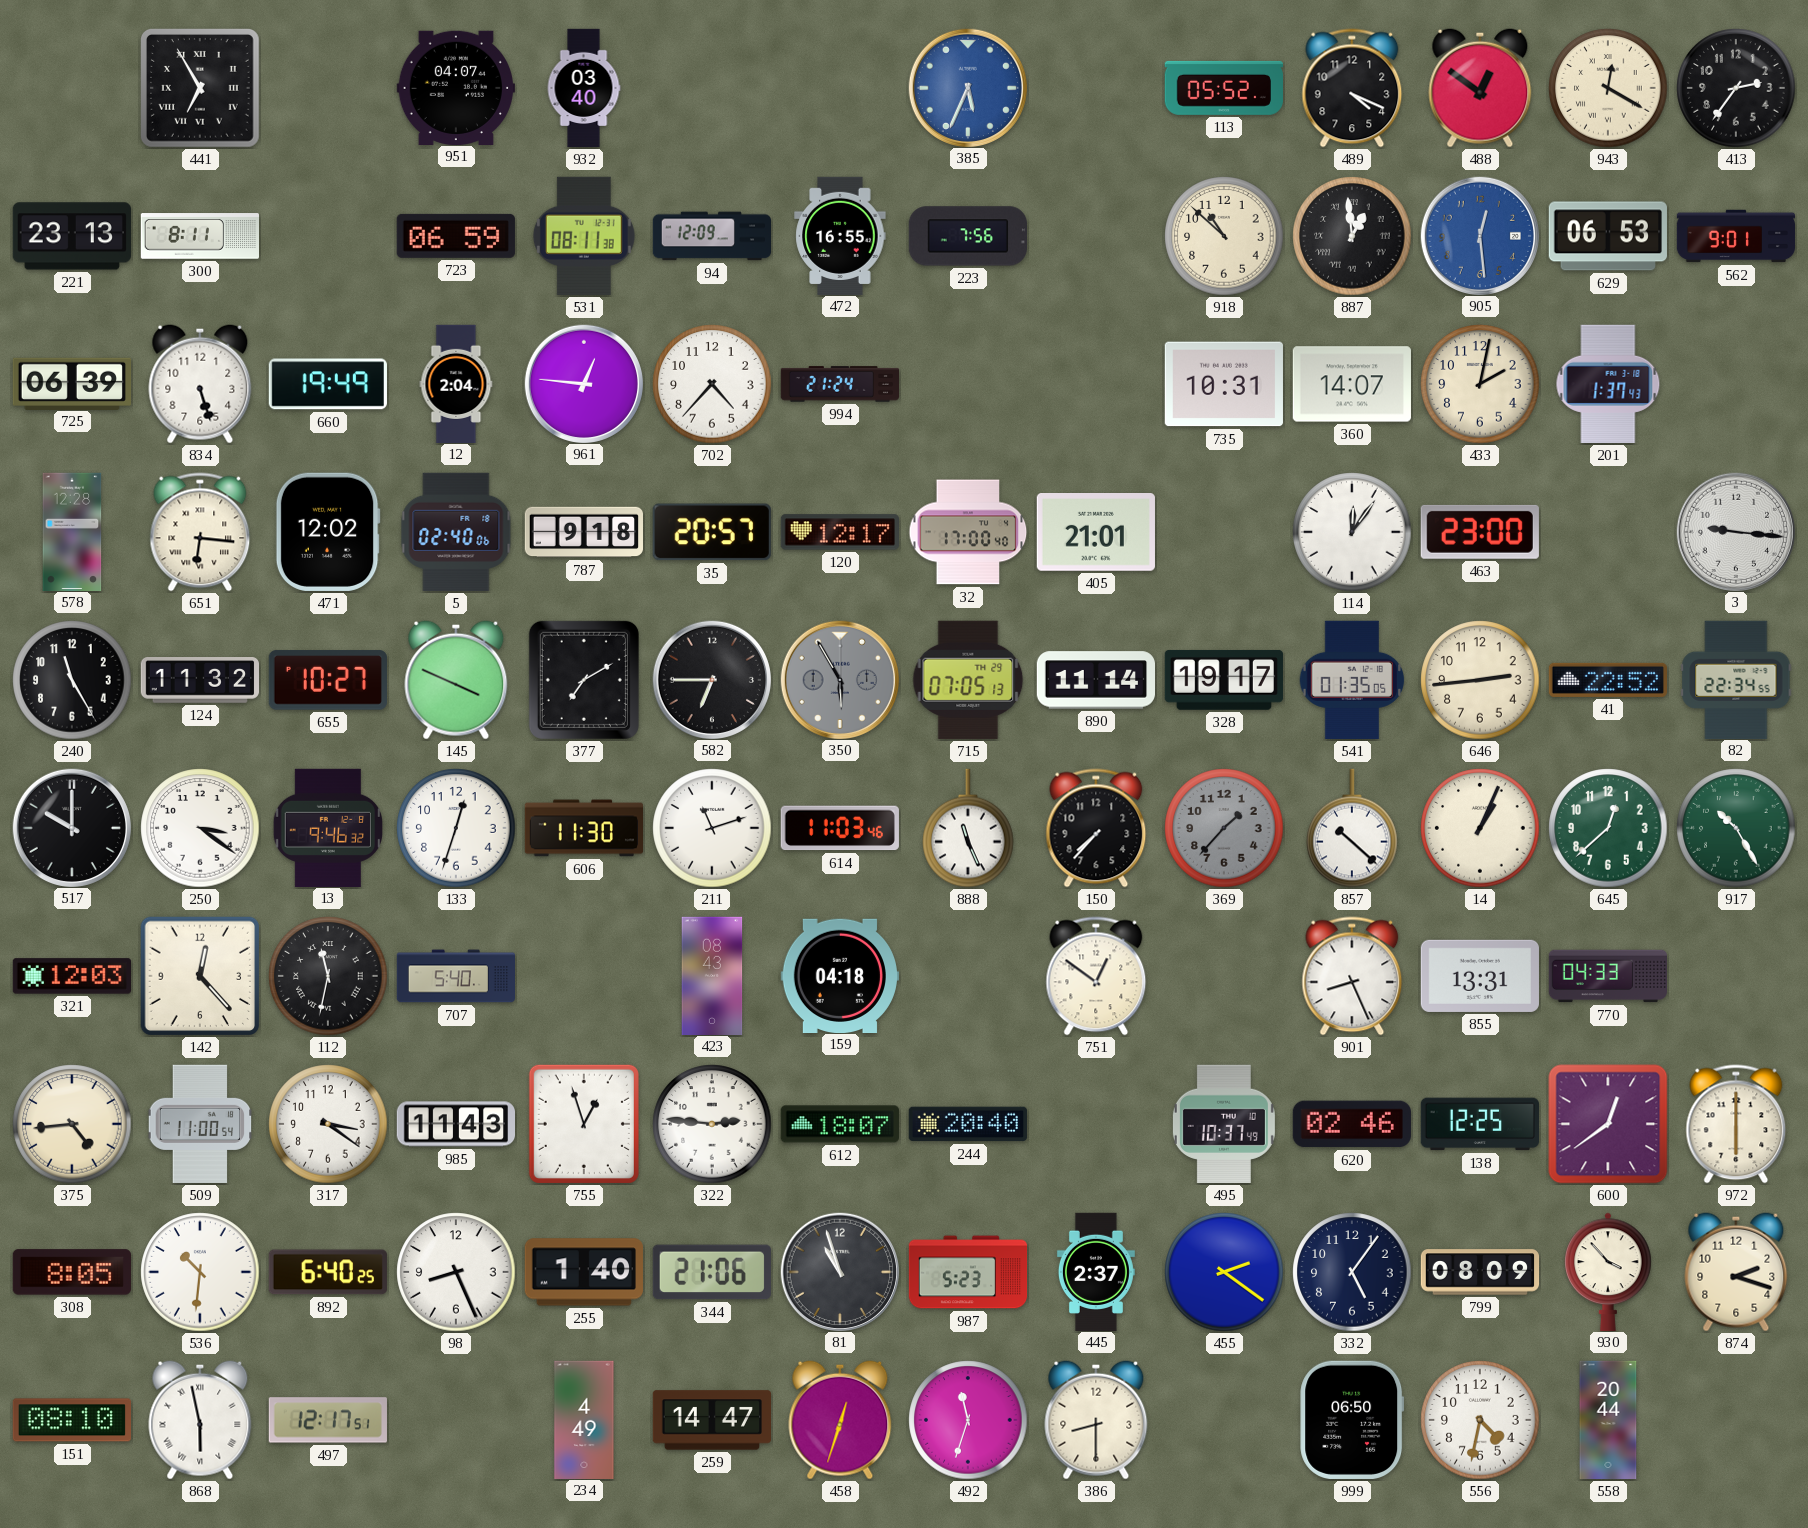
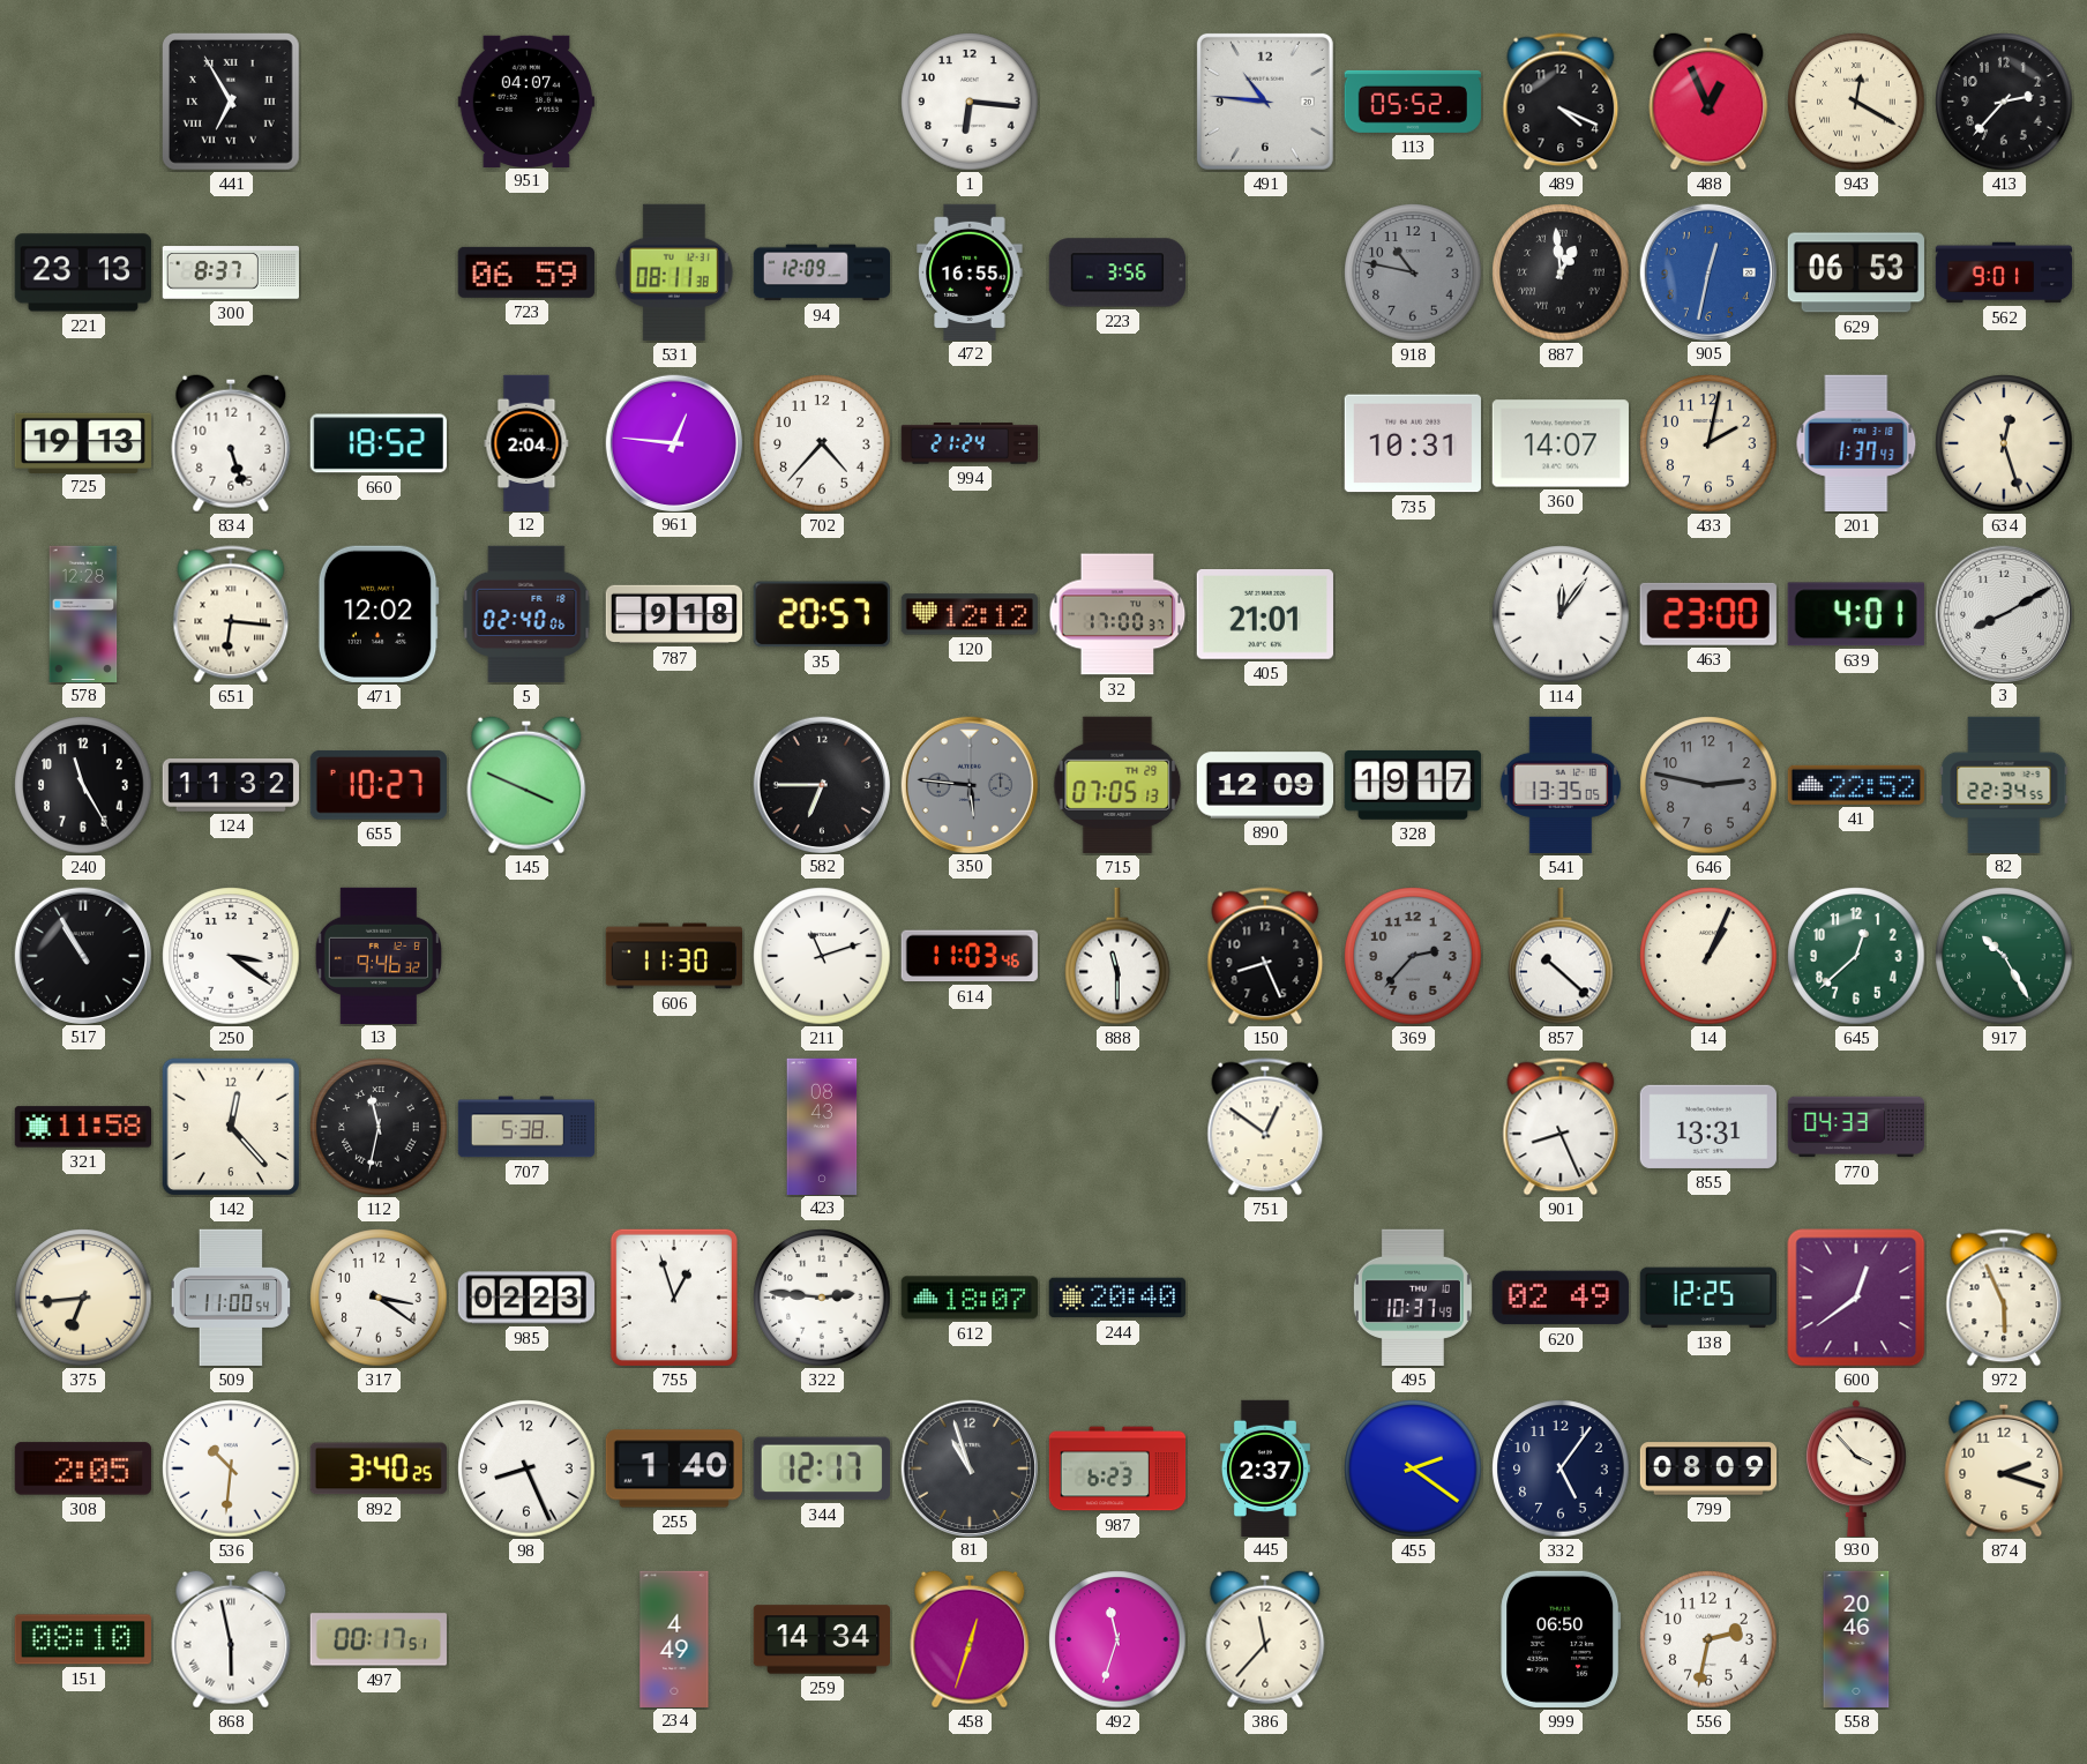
932: 03:40 -> none (584, 88)
1: none -> 6:16 (970, 102)
385: 5:34 -> none (967, 87)
491: none -> 10:46 (1265, 102)
488: 12:51 -> 12:56 (1708, 102)
413: 2:36 -> 2:37 (2004, 102)
300: 8:11 -> 8:37 (230, 272)
223: 7:56 -> 3:56 (1116, 272)
918: 10:52 -> 10:47 (1413, 272)
918 dial: cream -> grey (1413, 272)
905: 12:29 -> 12:32 (1707, 271)
725: 06:39 -> 19:13 (82, 442)
660: 19:49 -> 18:52 (379, 443)
634: none -> 12:27 (2004, 443)
120: 12:17 -> 12:12 (968, 614)
32: 17:00:40 -> 17:00:37 (1117, 614)
639: none -> 4:01 (1856, 614)
3: 9:16 -> 8:10 (2003, 613)
377: 7:10 -> none (584, 680)
350: 5:55 -> 5:46 (968, 784)
890: 11:14 -> 12:09 (1264, 785)
541: 01:35 -> 13:35 (1561, 785)
646: 2:44 -> 2:47 (1708, 785)
646 dial: cream -> grey (1708, 785)
517: 10:00 -> 10:55 (82, 955)
133: 12:33 -> none (456, 828)
888: 11:26 -> 11:30 (1117, 956)
150: 7:37 -> 8:26 (1265, 956)
369: 1:37 -> 2:37 (1413, 956)
321: 12:03 -> 11:58 (82, 1127)
707: 5:40 -> 5:38 (525, 1127)
159: 04:18 -> none (839, 975)
375: 4:44 -> 6:44 (83, 1298)
985: 11:43 -> 02:23 (526, 1298)
620: 02:46 -> 02:49 (1561, 1298)
972: 6:00 -> 5:56 (2004, 1298)
308: 8:05 -> 2:05 (83, 1468)
892: 6:40 -> 3:40 (379, 1468)
344: 21:06 -> 12:17 (822, 1468)
987: 5:23 -> 6:23 (1117, 1468)
497: 12:17 -> 00:17 (379, 1639)
259: 14:47 -> 14:34 (821, 1639)
386: 8:30 -> 11:37 (1265, 1639)
556: 4:32 -> 2:32 (1708, 1639)
558: 20:44 -> 20:46 (1856, 1639)
